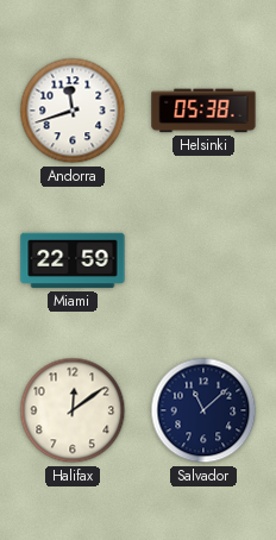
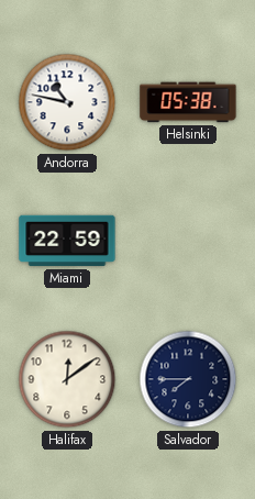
Andorra: 11:42 -> 10:47 (67, 102)
Salvador: 11:08 -> 7:45 (188, 379)
